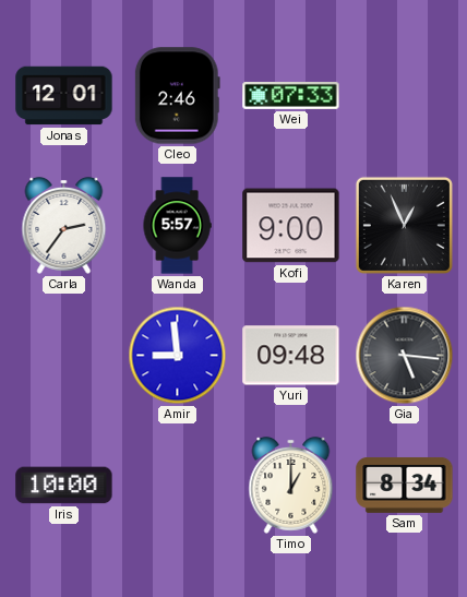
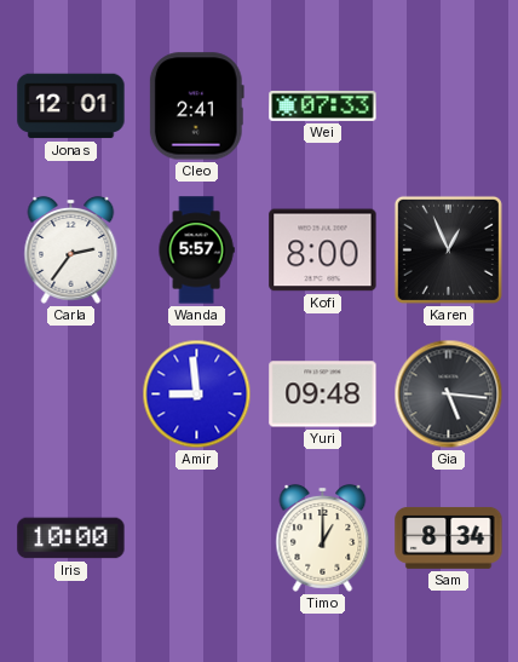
Cleo: 2:46 -> 2:41 (196, 107)
Kofi: 9:00 -> 8:00 (323, 251)
